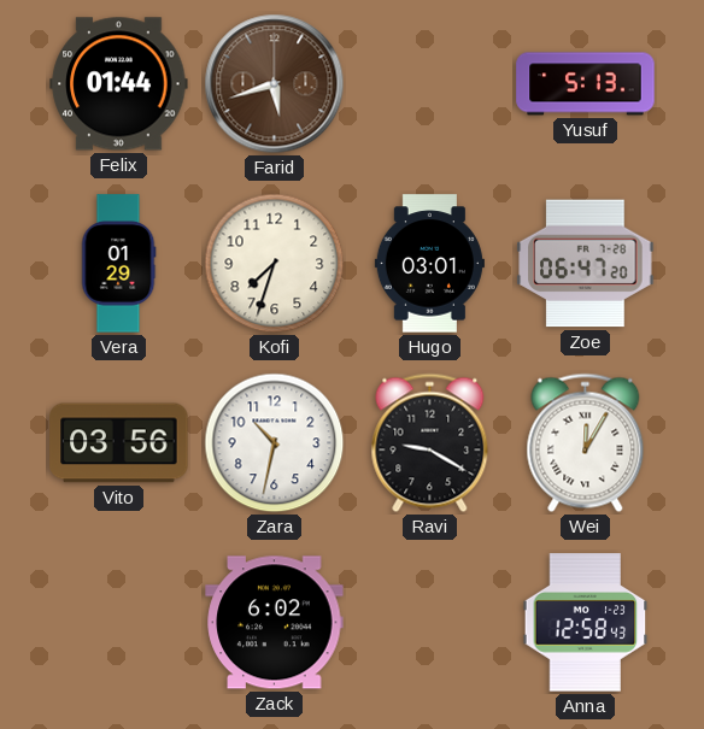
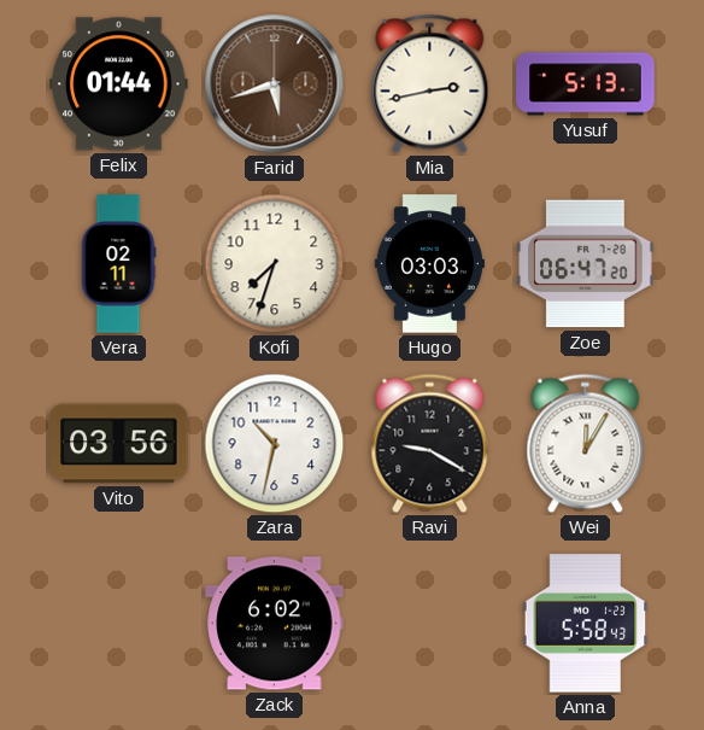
Mia: none -> 2:43 (430, 84)
Vera: 01:29 -> 02:11 (118, 264)
Hugo: 03:01 -> 03:03 (429, 264)
Anna: 12:58 -> 5:58 (586, 624)
